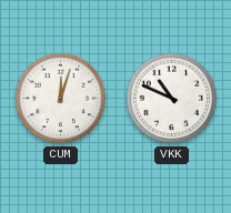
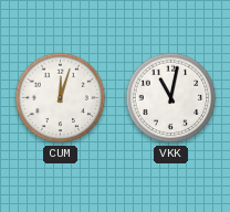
VKK: 10:49 -> 11:02 (171, 98)
